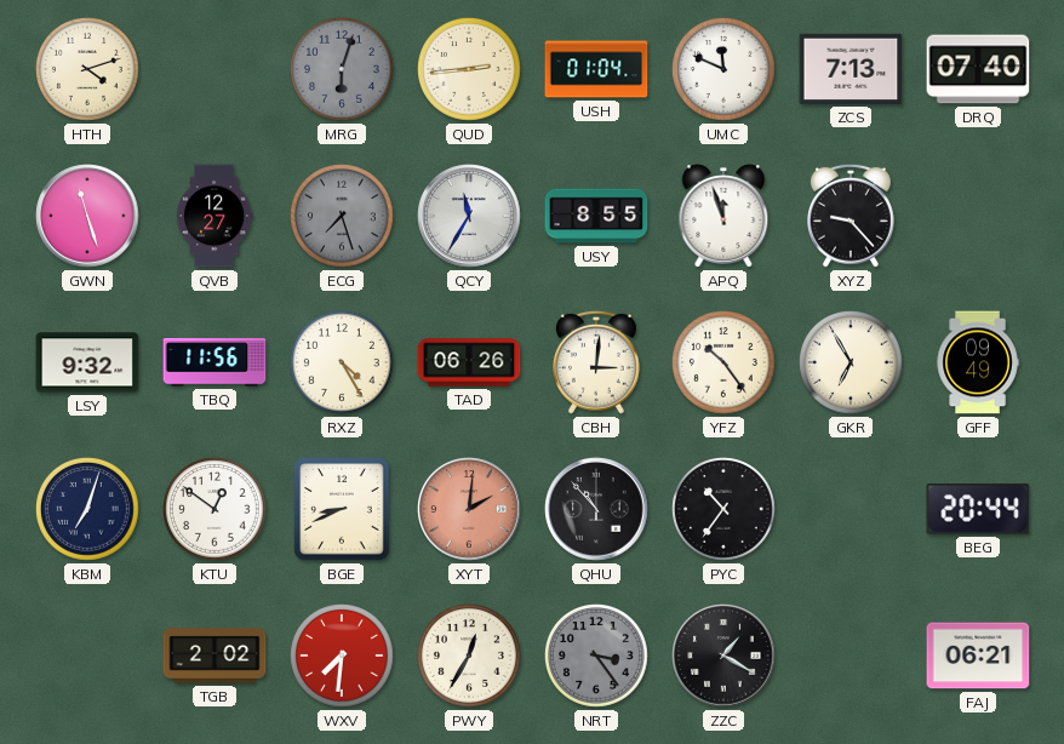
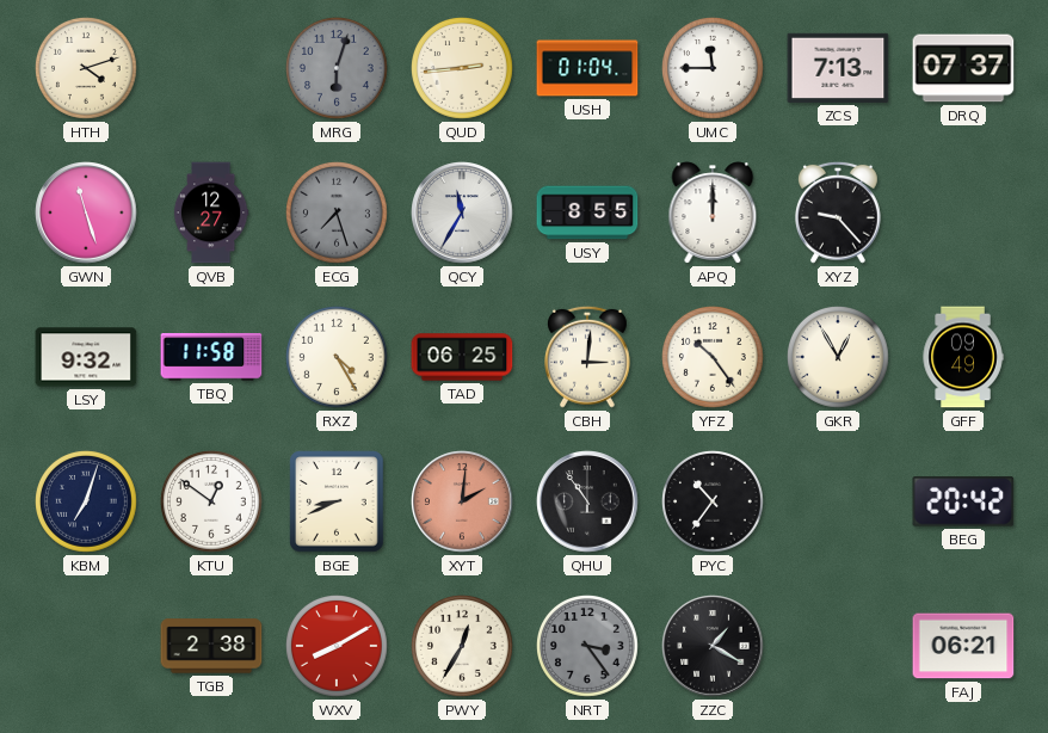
UMC: 11:49 -> 11:45 (714, 69)
DRQ: 07:40 -> 07:37 (963, 68)
APQ: 11:57 -> 12:00 (713, 212)
TBQ: 11:56 -> 11:58 (211, 357)
TAD: 06:26 -> 06:25 (462, 357)
GKR: 6:55 -> 12:55 (839, 358)
QHU: 10:53 -> 10:54 (587, 501)
BEG: 20:44 -> 20:42 (963, 501)
TGB: 2:02 -> 2:38 (211, 646)
WXV: 7:31 -> 8:10 (338, 647)
